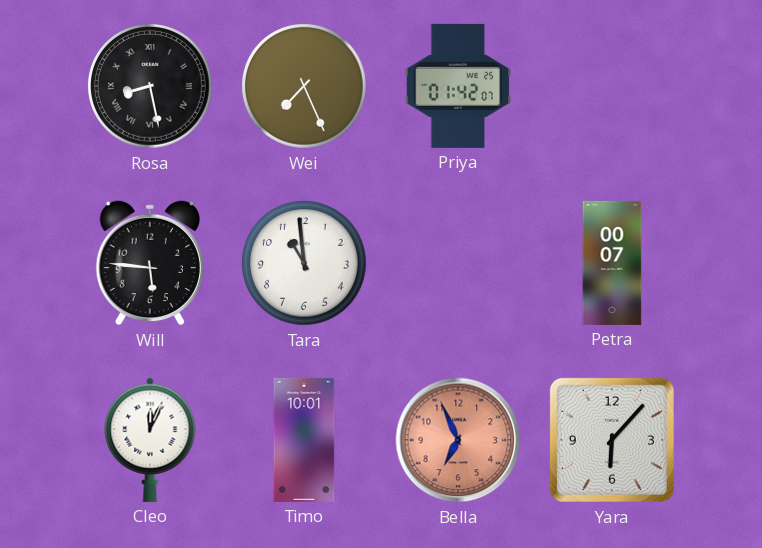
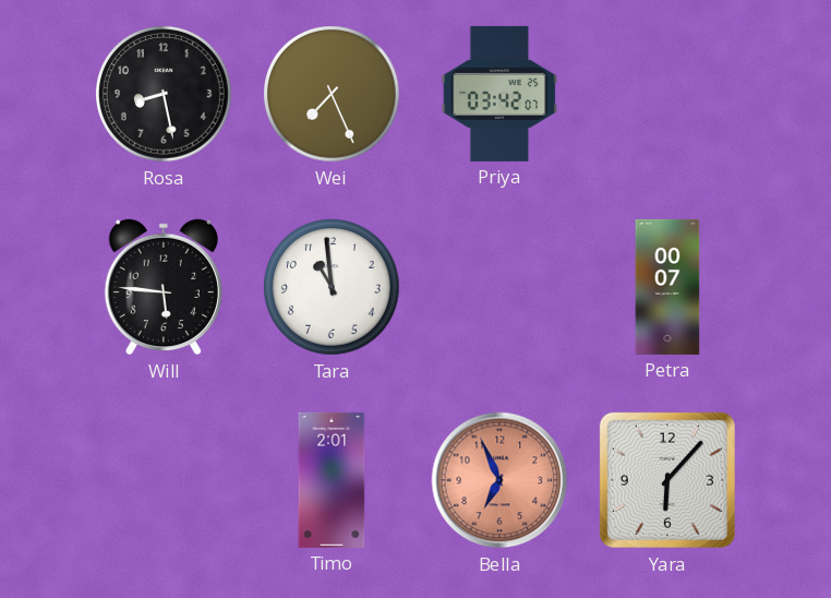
Rosa numerals: Roman -> Arabic (165, 95)
Priya: 01:42 -> 03:42 (499, 94)
Cleo: 12:04 -> none (150, 440)
Timo: 10:01 -> 2:01 (332, 480)
